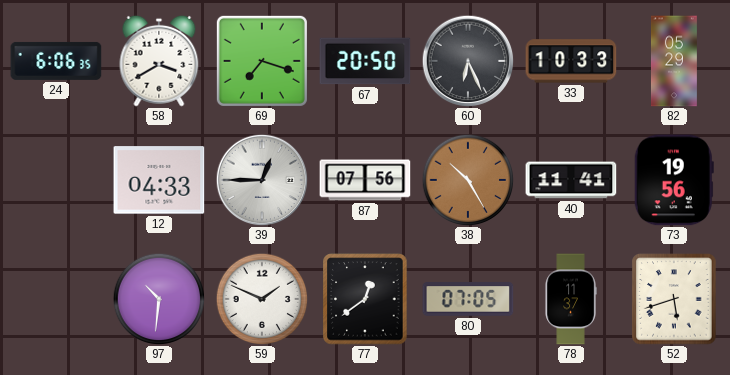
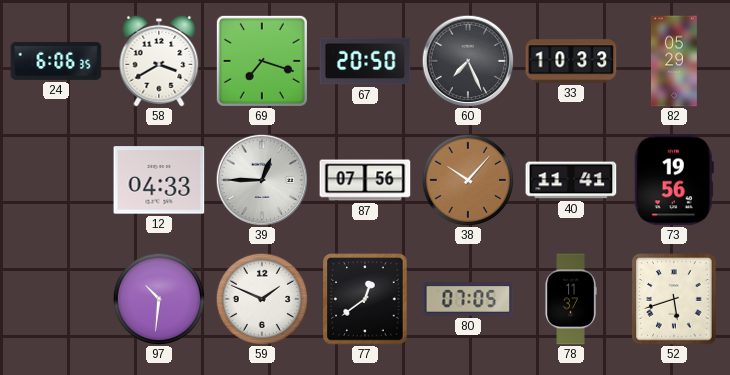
60: 6:26 -> 7:26 (468, 61)
38: 10:25 -> 10:07 (468, 180)
